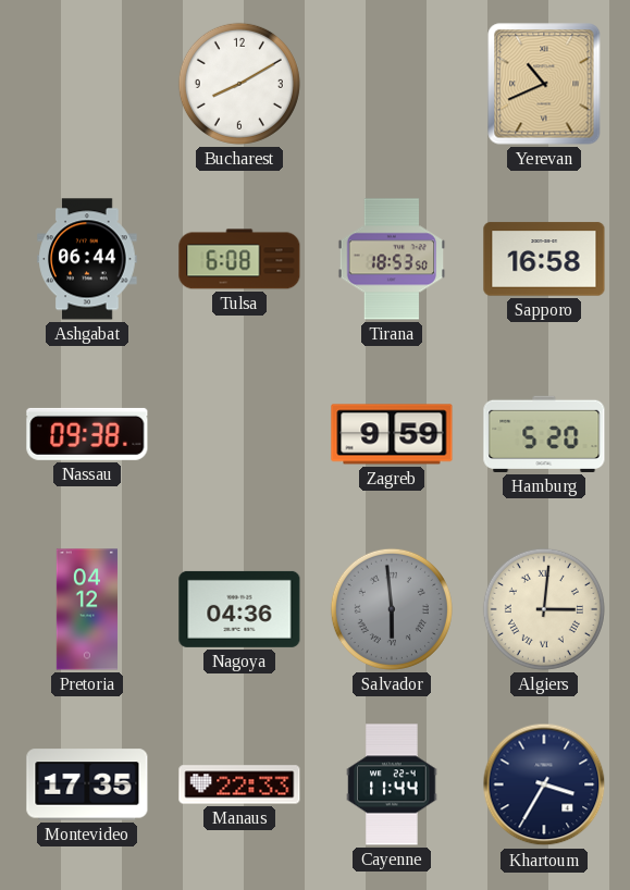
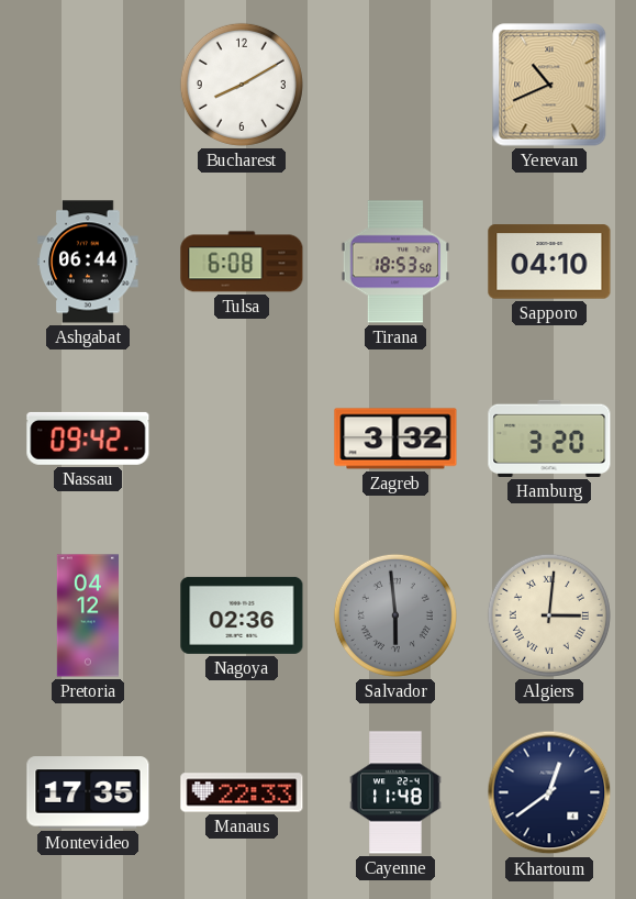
Sapporo: 16:58 -> 04:10 (549, 262)
Nassau: 09:38 -> 09:42 (88, 439)
Zagreb: 9:59 -> 3:32 (395, 439)
Hamburg: 5:20 -> 3:20 (549, 439)
Nagoya: 04:36 -> 02:36 (242, 615)
Cayenne: 11:44 -> 11:48 (395, 792)
Khartoum: 3:35 -> 12:39 (549, 792)
